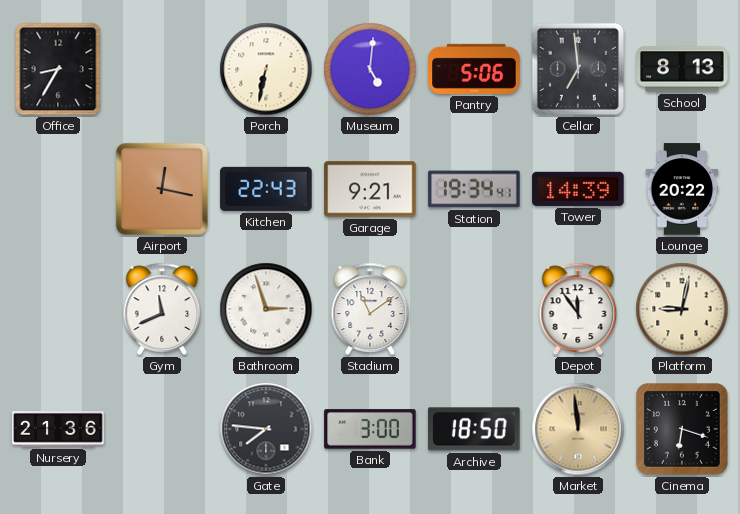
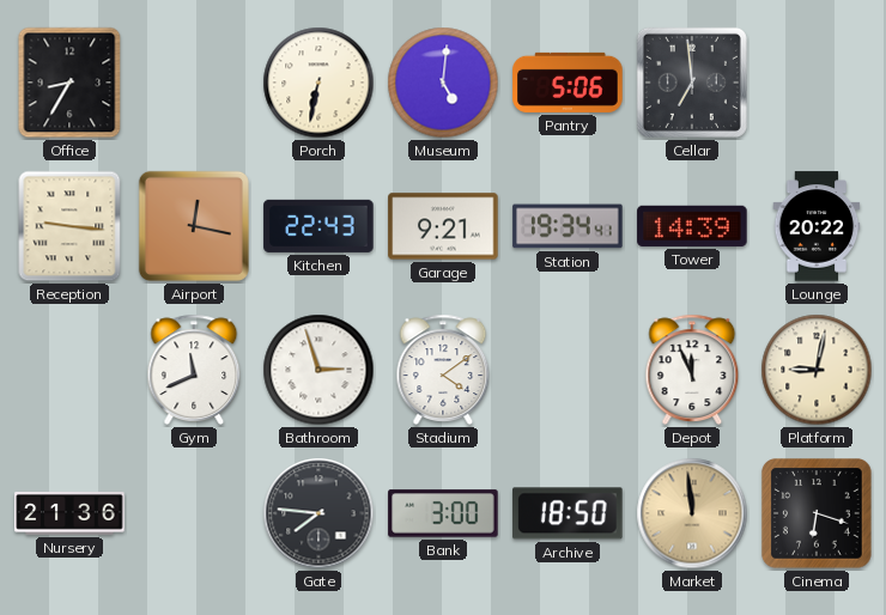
School: 8:13 -> none (682, 69)
Reception: none -> 9:16 (69, 226)
Stadium: 11:09 -> 4:09 (443, 370)
Depot: 11:54 -> 11:56 (692, 370)
